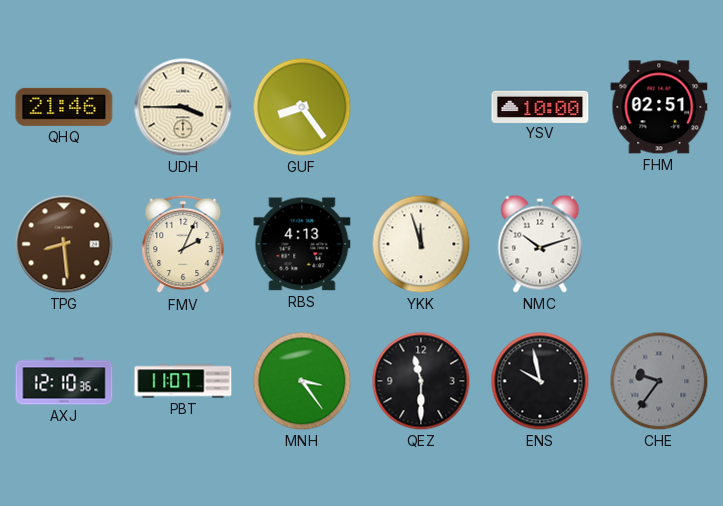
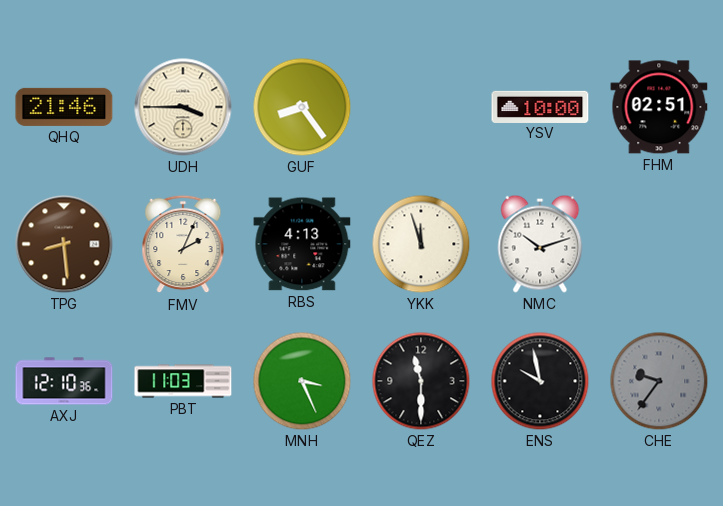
PBT: 11:07 -> 11:03 (183, 381)
MNH: 3:24 -> 3:26 (302, 381)
